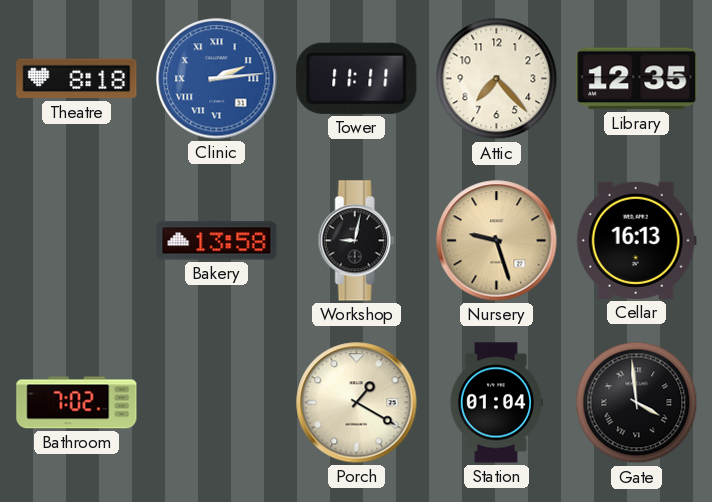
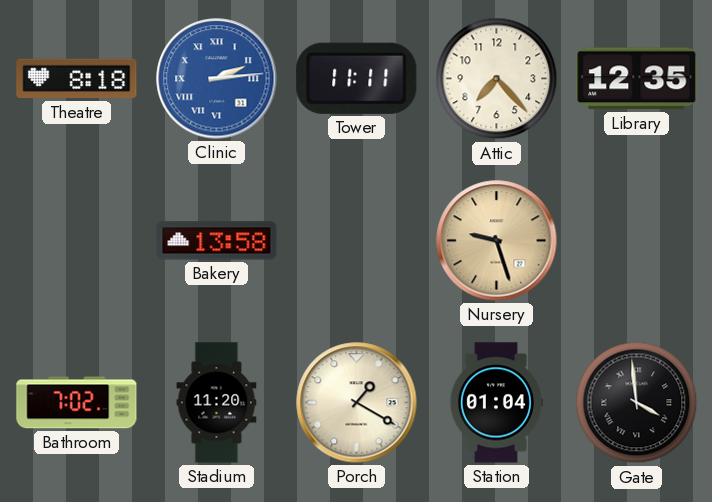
Workshop: 9:02 -> none (356, 241)
Cellar: 16:13 -> none (636, 240)
Stadium: none -> 11:20 (217, 403)
